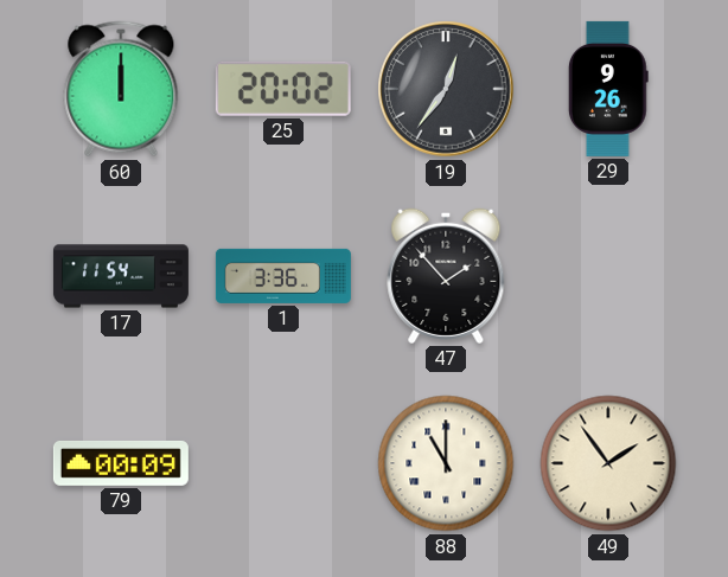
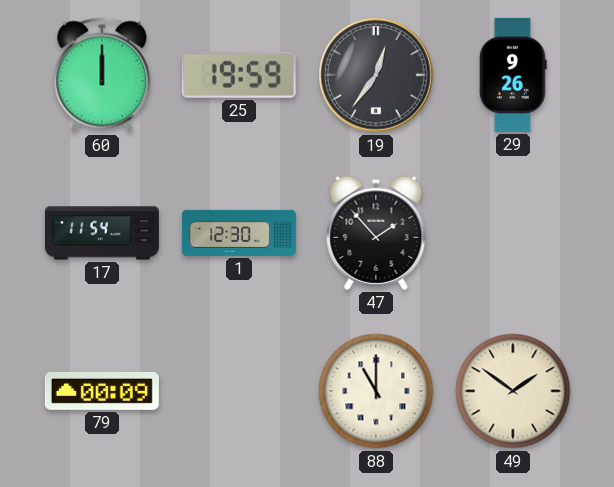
25: 20:02 -> 19:59 (239, 75)
1: 3:36 -> 12:30 (239, 233)
49: 1:54 -> 1:51 (513, 391)
